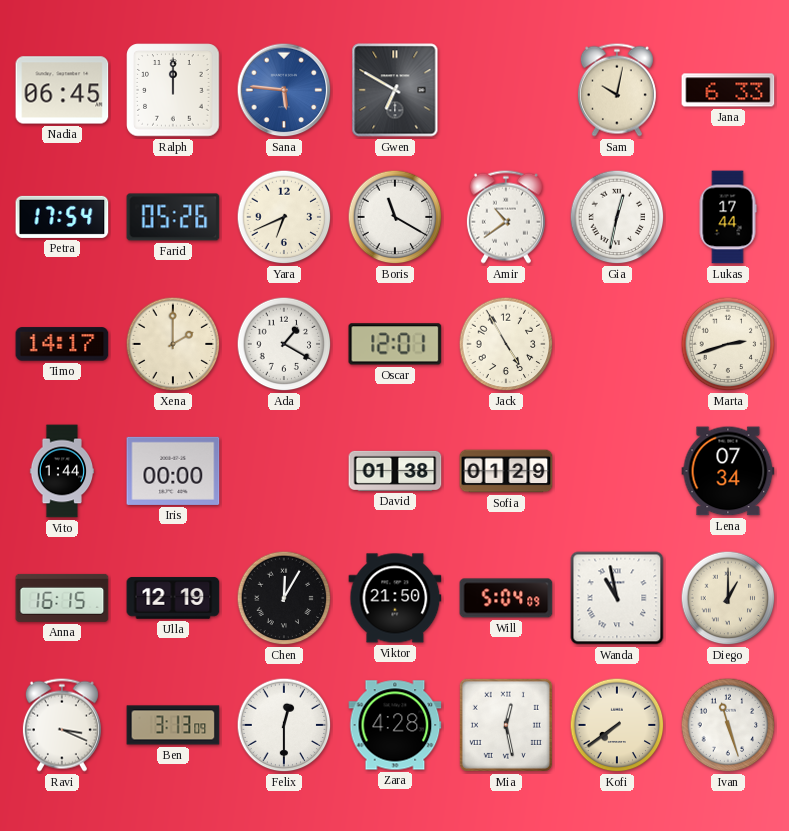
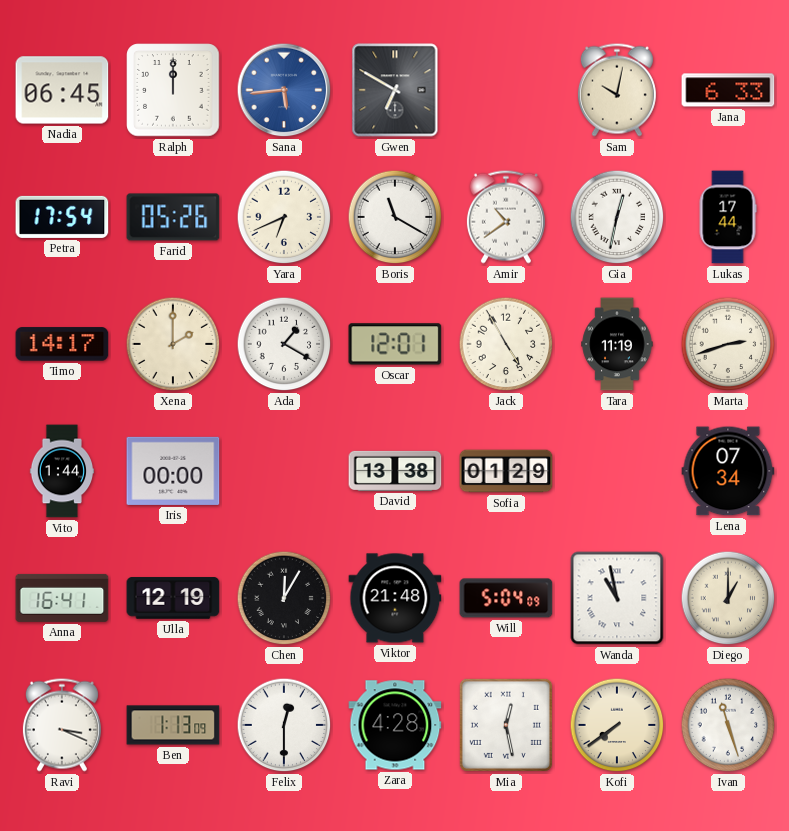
Sana: 5:46 -> 5:44 (284, 90)
Tara: none -> 11:19 (617, 344)
David: 01:38 -> 13:38 (395, 471)
Anna: 16:15 -> 16:41 (62, 598)
Viktor: 21:50 -> 21:48 (395, 598)
Ben: 3:13 -> 1:13 (173, 725)
